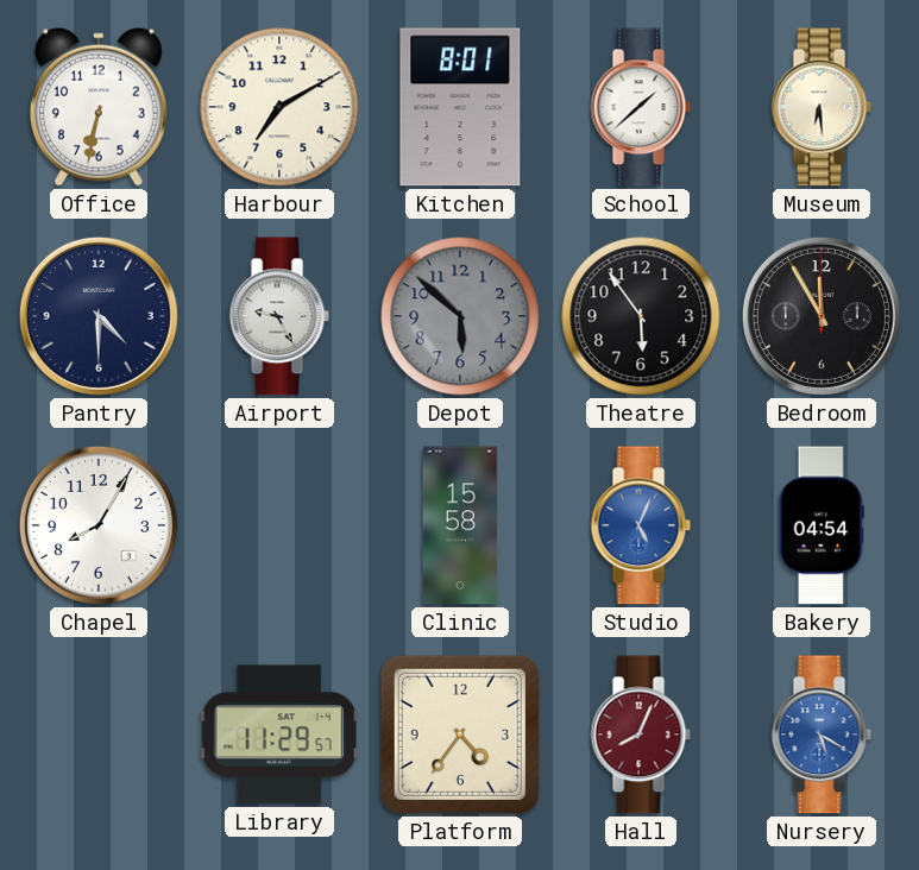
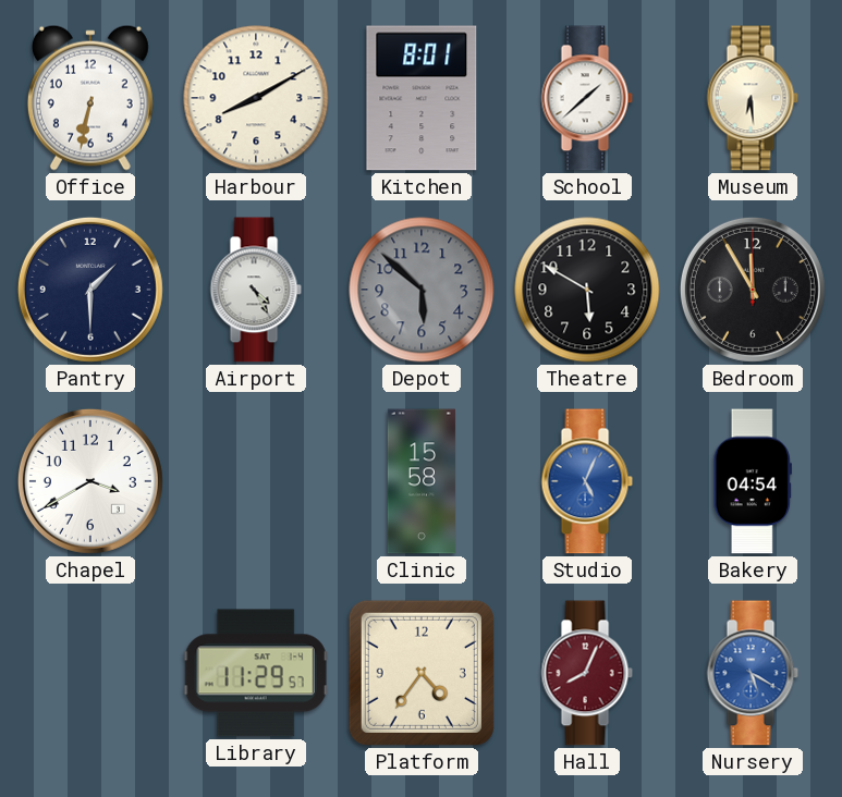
Harbour: 7:10 -> 8:10 (256, 98)
Pantry: 4:30 -> 1:30 (90, 290)
Airport: 9:25 -> 4:25 (256, 290)
Theatre: 5:54 -> 5:50 (587, 290)
Chapel: 8:05 -> 3:40 (90, 481)
